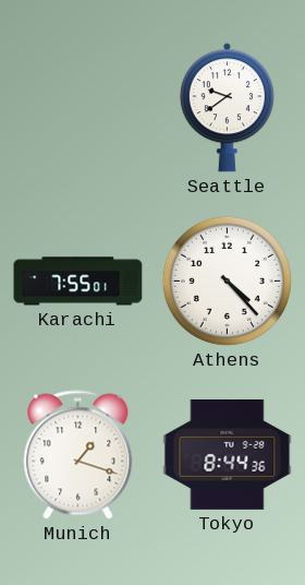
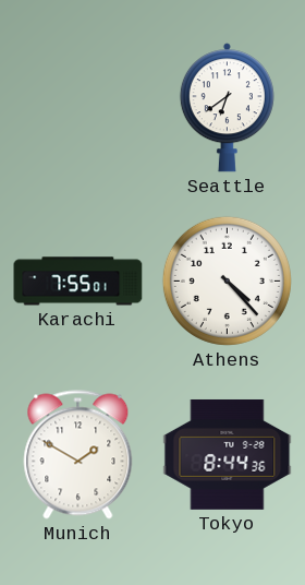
Seattle: 9:39 -> 6:39 (227, 108)
Munich: 1:18 -> 1:50 (78, 455)
